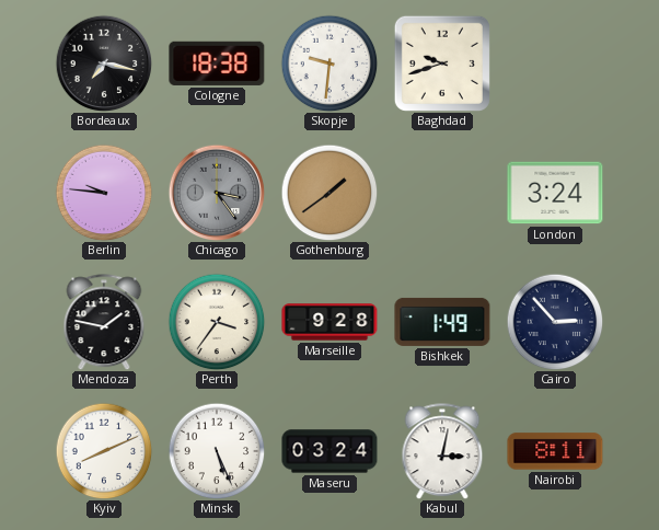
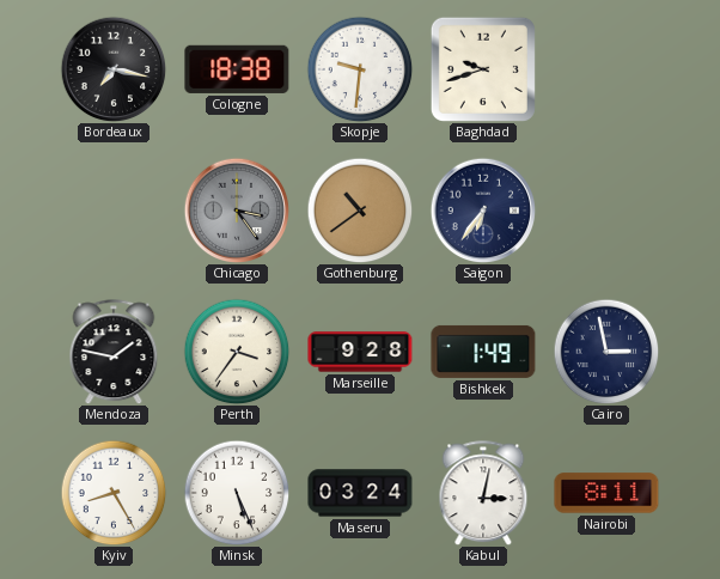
Berlin: 9:46 -> none (104, 193)
Gothenburg: 1:39 -> 10:39 (360, 211)
Saigon: none -> 6:36 (483, 211)
London: 3:24 -> none (555, 193)
Cairo: 2:53 -> 2:58 (606, 352)
Kyiv: 8:11 -> 8:25 (114, 493)
